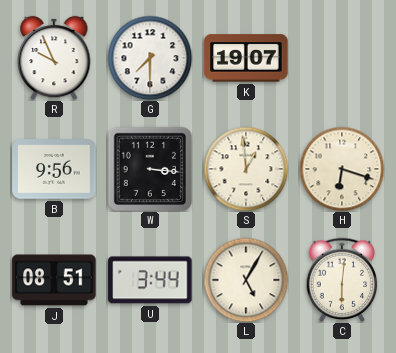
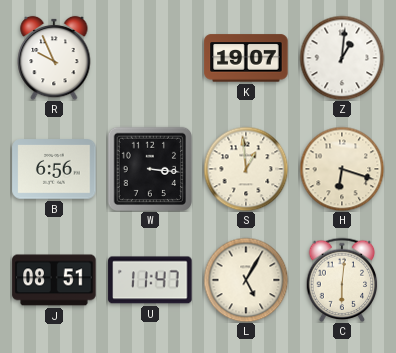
G: 7:30 -> none (150, 58)
Z: none -> 1:01 (342, 58)
B: 9:56 -> 6:56 (54, 169)
U: 3:44 -> 11:47 (150, 280)
